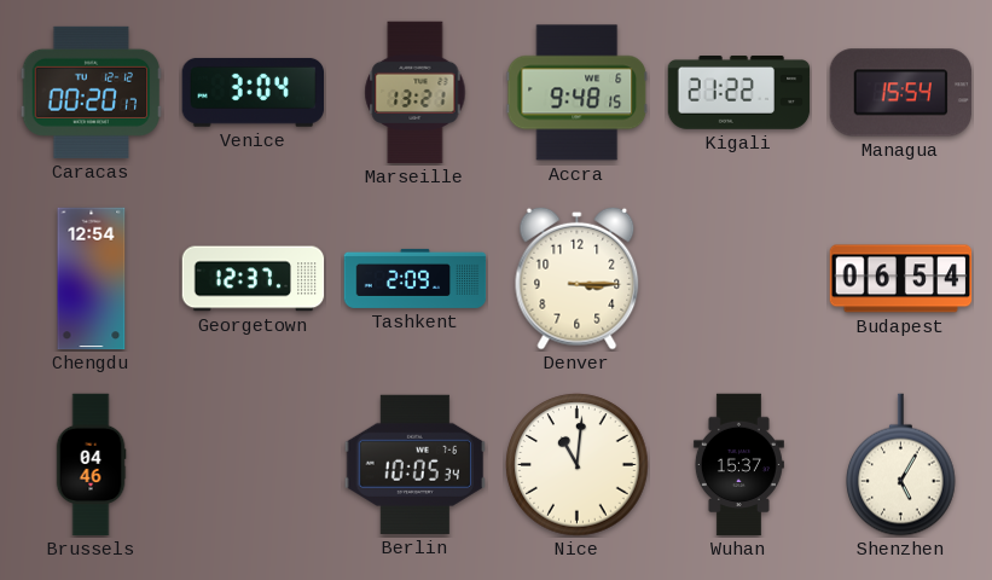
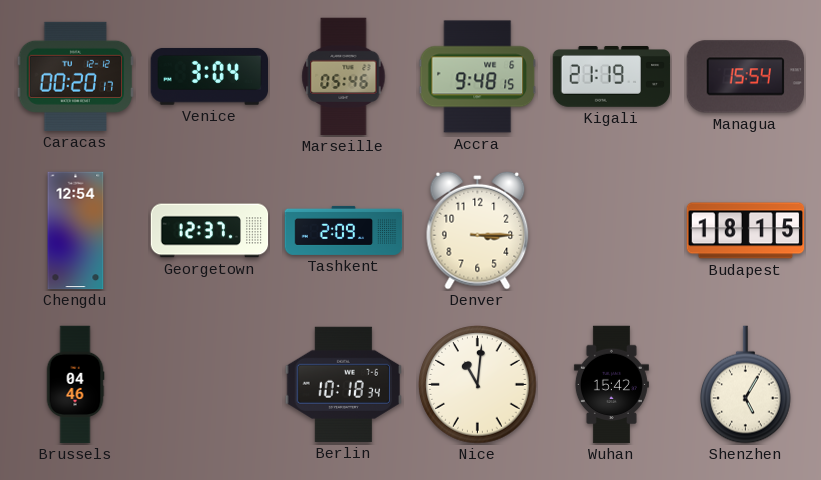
Marseille: 13:21 -> 05:46 (344, 77)
Kigali: 21:22 -> 21:19 (612, 77)
Budapest: 06:54 -> 18:15 (746, 231)
Berlin: 10:05 -> 10:18 (343, 384)
Wuhan: 15:37 -> 15:42 (611, 385)
